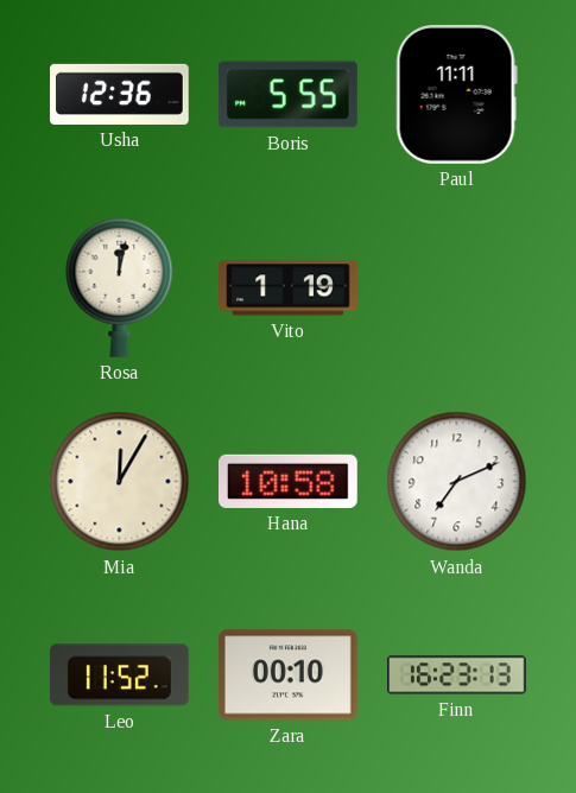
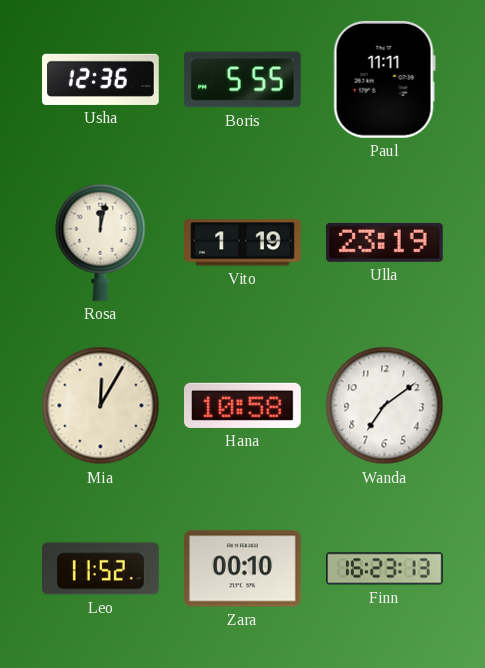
Ulla: none -> 23:19 (384, 242)
Wanda: 7:11 -> 7:09 (385, 406)
